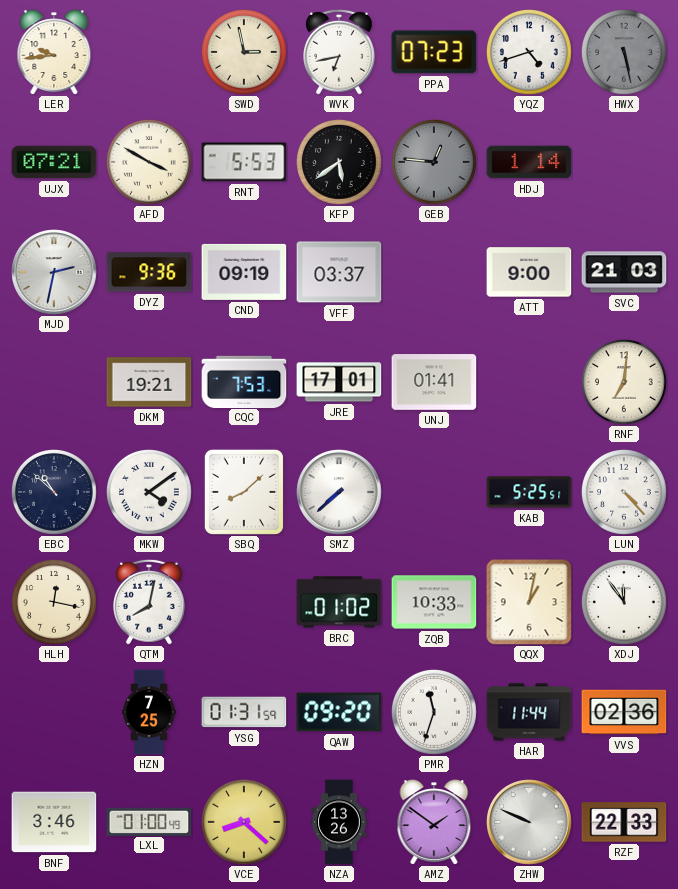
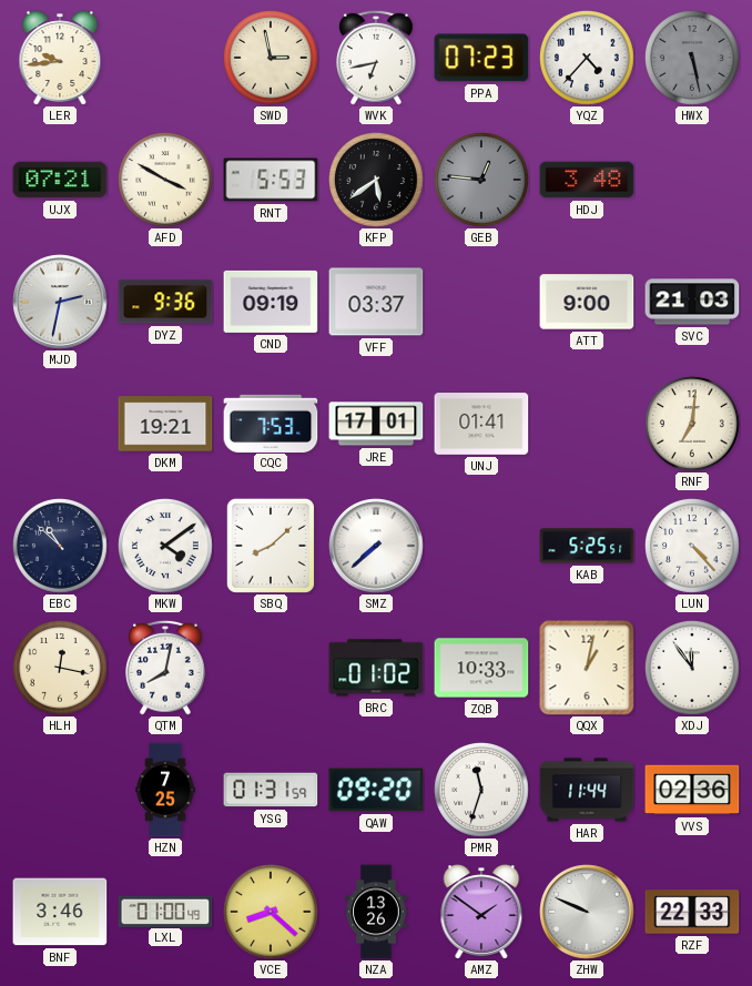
YQZ: 4:42 -> 4:37 (588, 59)
HDJ: 1:14 -> 3:48 (587, 180)
